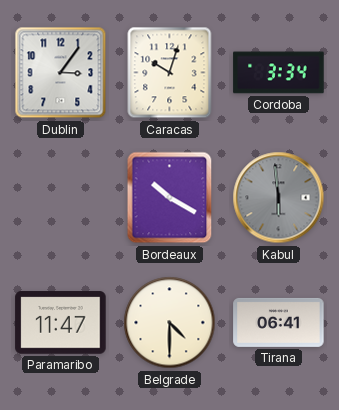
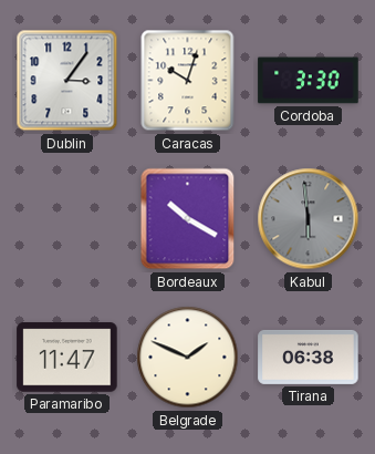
Cordoba: 3:34 -> 3:30 (309, 81)
Belgrade: 4:30 -> 1:49 (188, 358)
Tirana: 06:41 -> 06:38 (309, 357)
